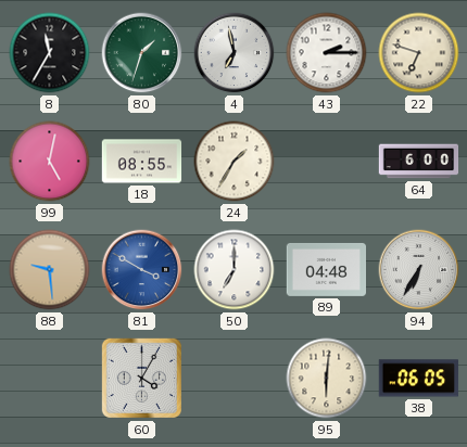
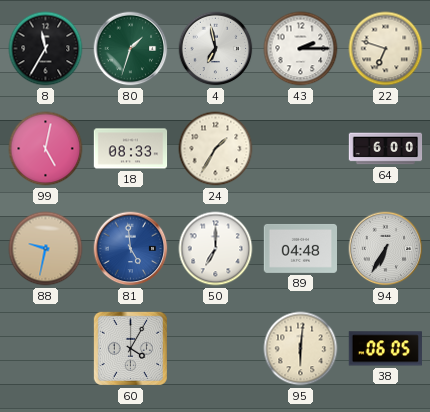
18: 08:55 -> 08:33 (131, 149)
88: 9:29 -> 9:32 (46, 249)
81: 3:50 -> 4:59 (131, 249)
